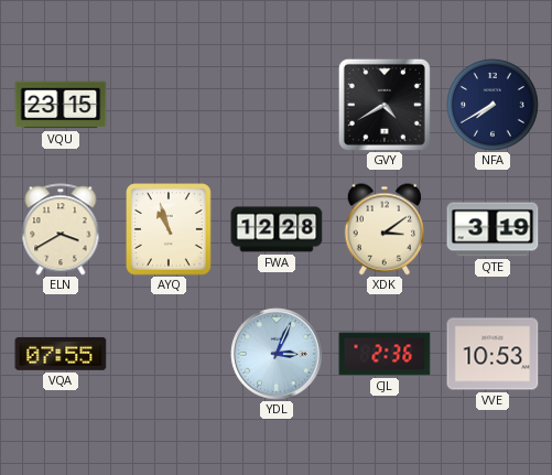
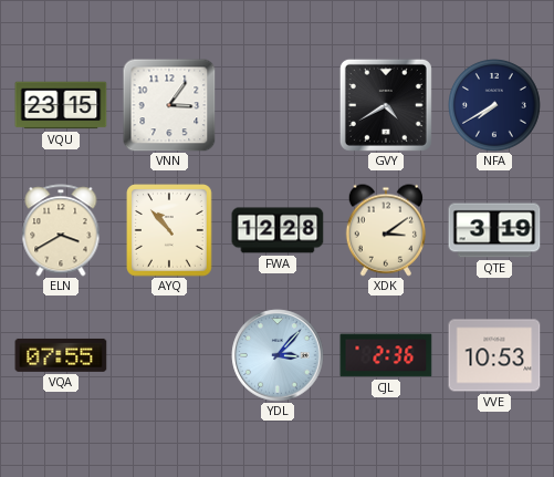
VNN: none -> 3:06 (169, 105)
AYQ: 10:57 -> 10:53 (170, 231)
YDL: 3:04 -> 3:07 (278, 355)
